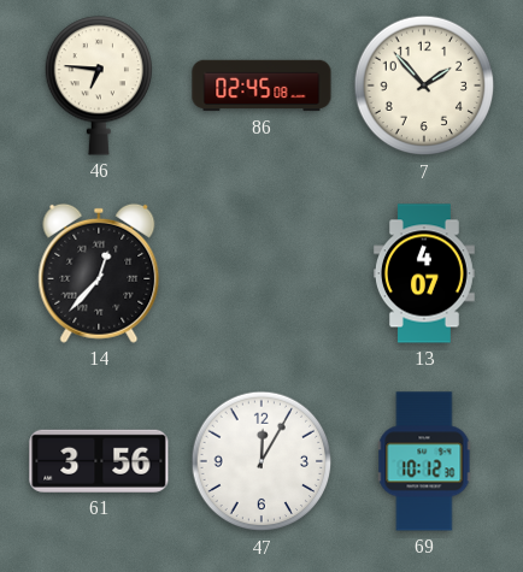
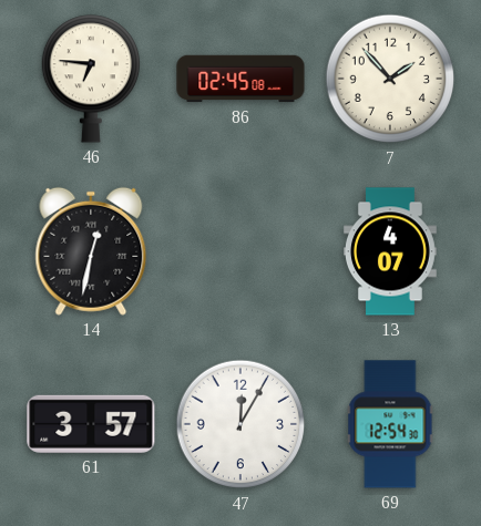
14: 12:37 -> 12:32 (91, 251)
61: 3:56 -> 3:57 (91, 424)
69: 10:12 -> 12:54 (390, 424)
